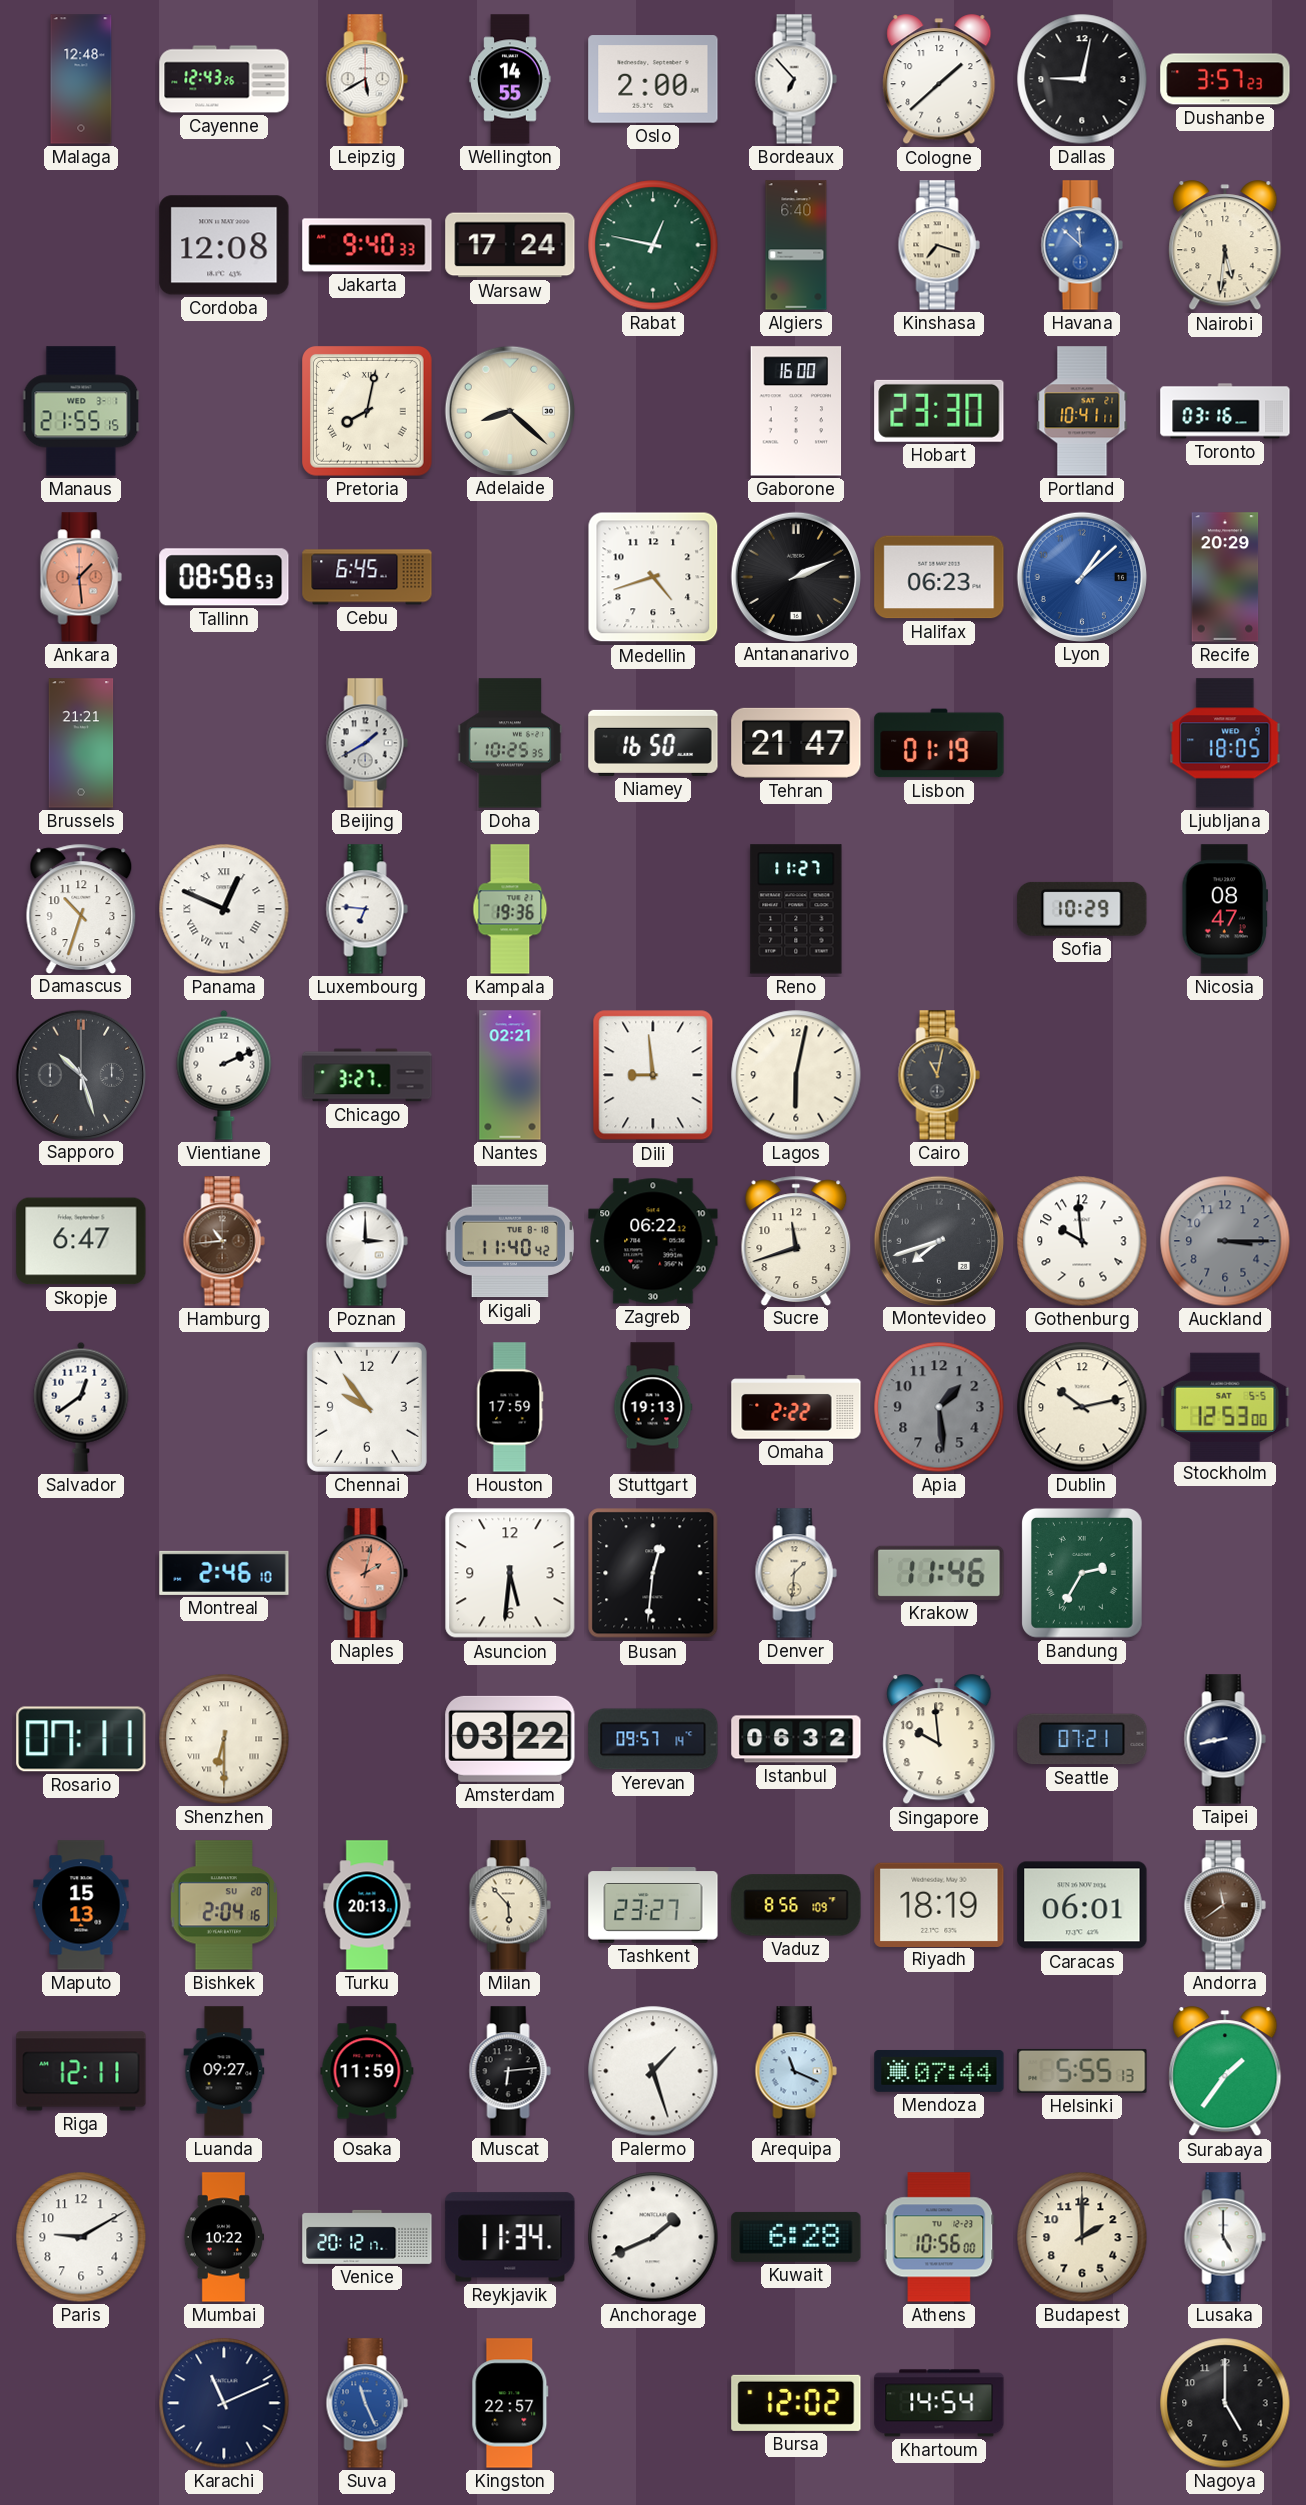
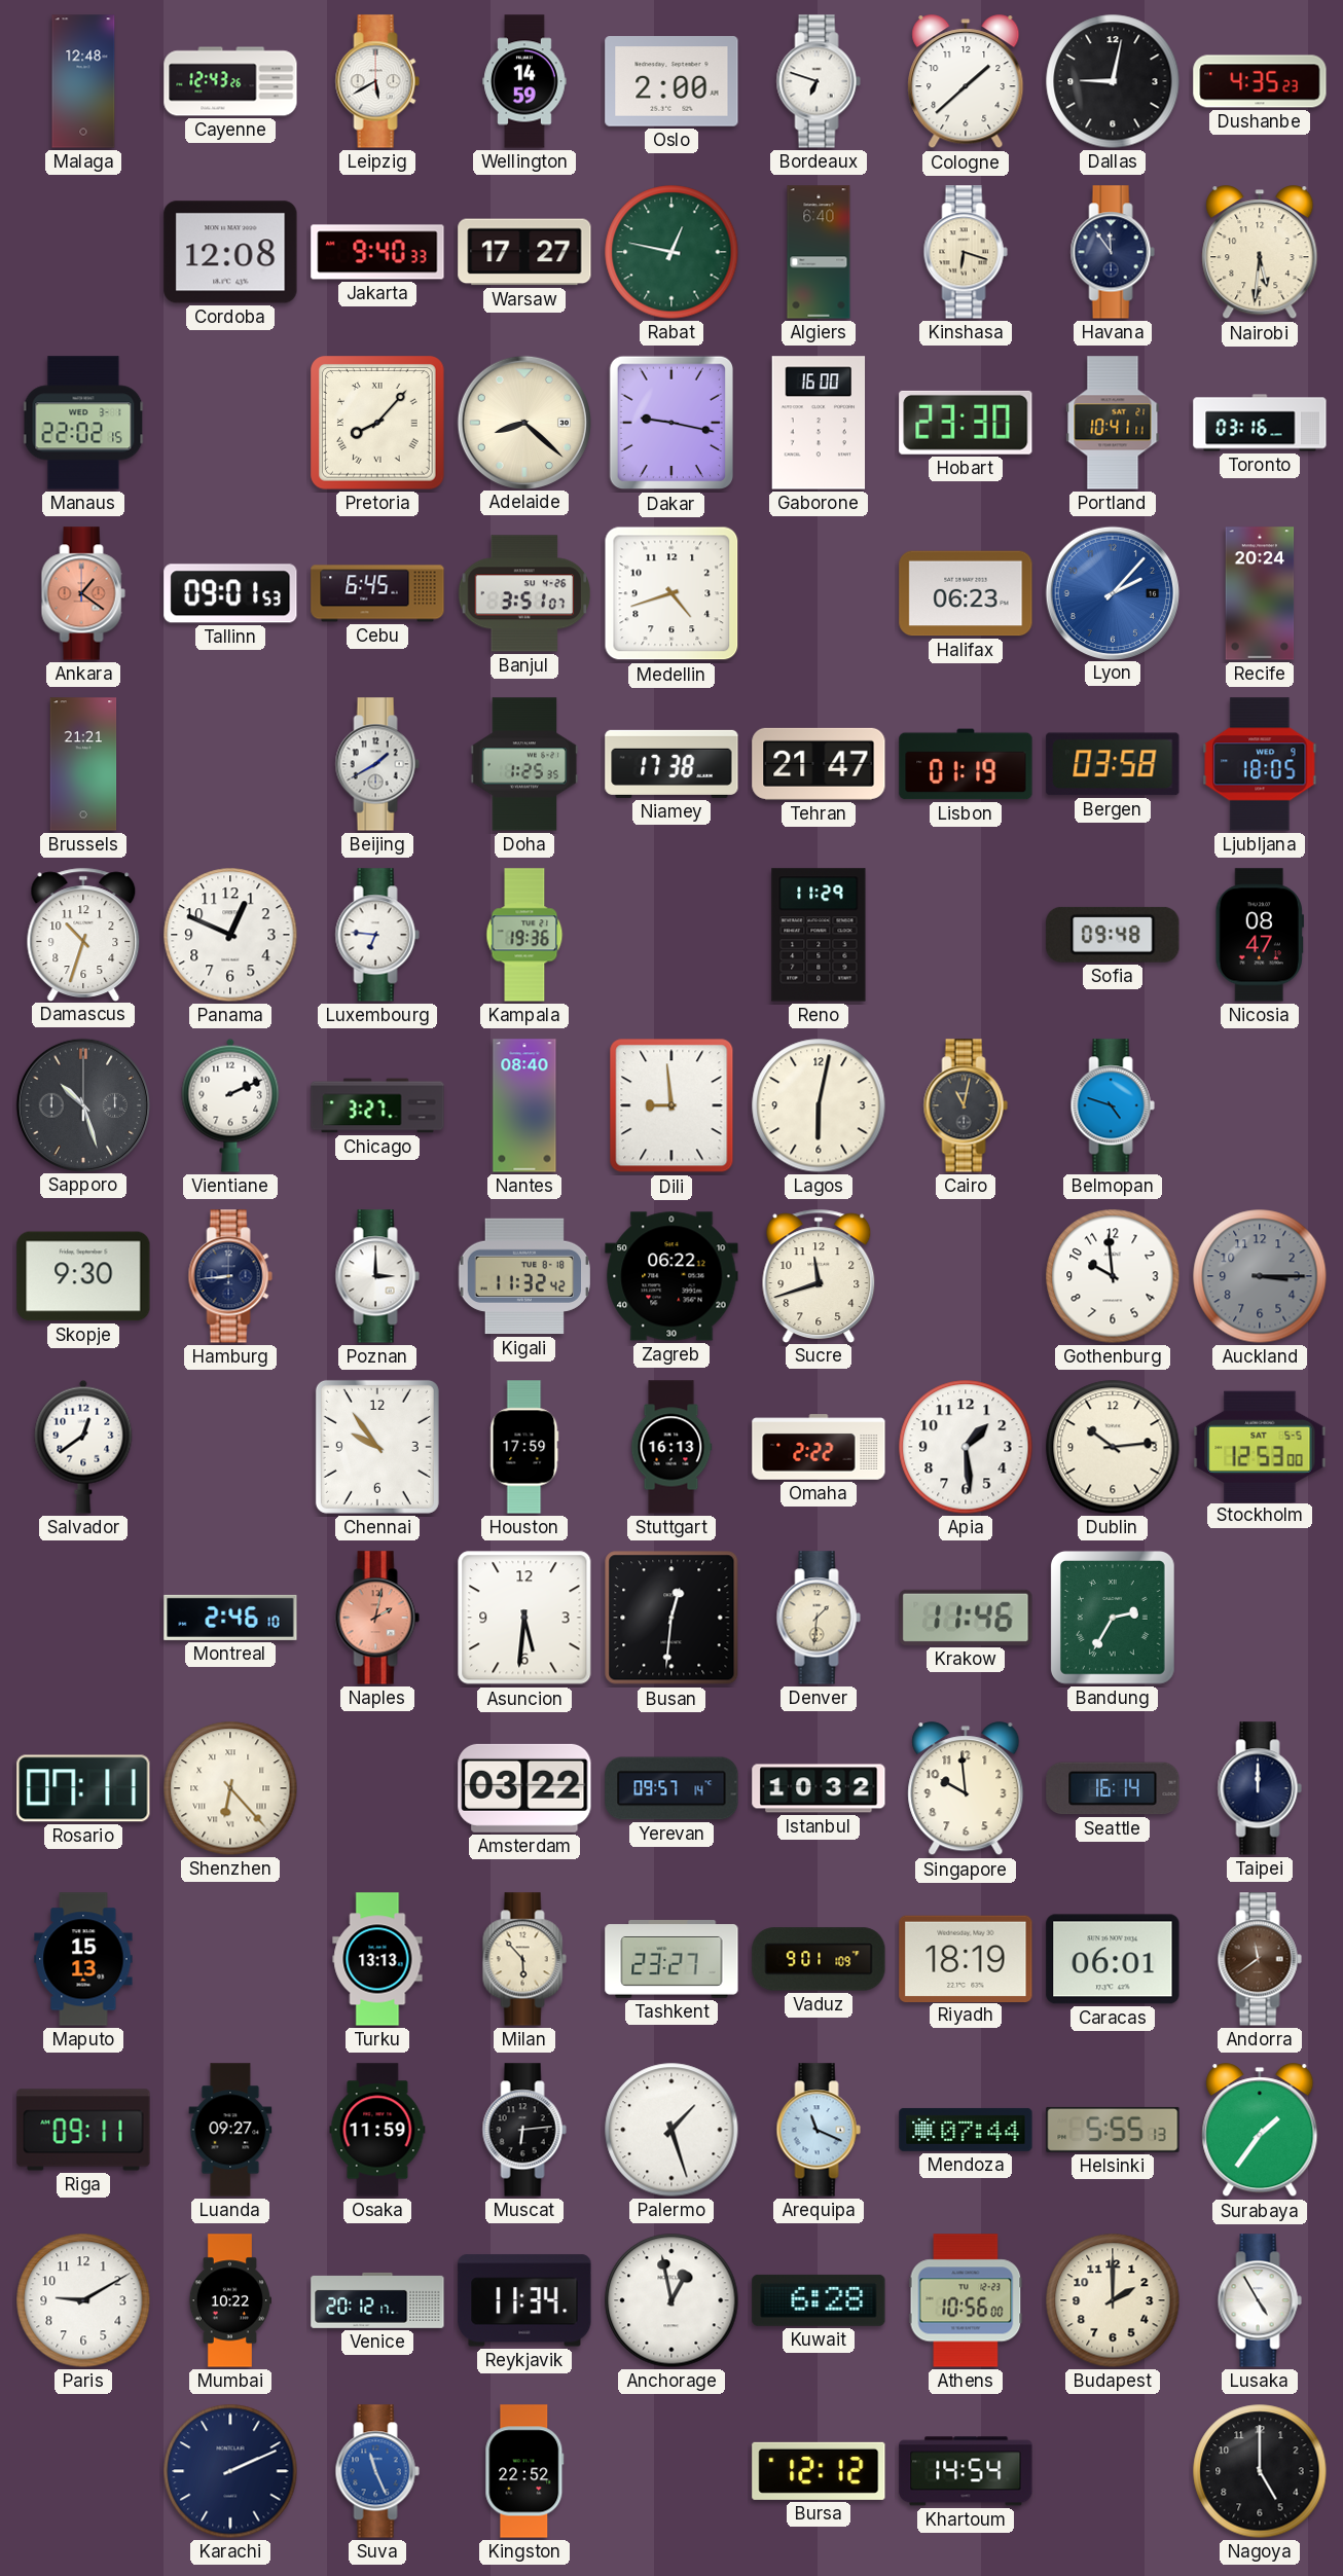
Wellington: 14:55 -> 14:59 (524, 81)
Bordeaux: 6:53 -> 6:48 (819, 81)
Dushanbe: 3:57 -> 4:35 (1260, 81)
Warsaw: 17:24 -> 17:27 (524, 252)
Kinshasa: 7:18 -> 6:18 (966, 252)
Havana: 11:52 -> 11:54 (1113, 252)
Havana dial: blue -> navy (1113, 252)
Manaus: 21:55 -> 22:02 (83, 423)
Pretoria: 8:02 -> 8:07 (378, 424)
Dakar: none -> 9:17 (670, 423)
Ankara: 1:29 -> 1:21 (83, 593)
Tallinn: 08:58 -> 09:01 (230, 593)
Banjul: none -> 3:51 (524, 593)
Antananarivo: 2:11 -> none (795, 576)
Lyon: 1:08 -> 2:07 (1112, 592)
Recife: 20:29 -> 20:24 (1260, 593)
Doha: 10:25 -> 1:25 (524, 764)
Niamey: 16:50 -> 17:38 (671, 764)
Bergen: none -> 03:58 (1113, 764)
Panama numerals: Roman -> Arabic (230, 935)
Reno: 11:27 -> 11:29 (819, 935)
Sofia: 10:29 -> 09:48 (1113, 935)
Nantes: 02:21 -> 08:40 (524, 1105)
Belmopan: none -> 4:48 (1113, 1105)
Skopje: 6:47 -> 9:30 (83, 1276)
Hamburg: 10:44 -> 8:44 (230, 1276)
Hamburg dial: brown -> navy (230, 1276)
Kigali: 11:40 -> 11:32 (523, 1276)
Montevideo: 7:42 -> none (938, 1240)
Stuttgart: 19:13 -> 16:13 (671, 1447)
Apia dial: grey -> white (966, 1447)
Dublin: 10:13 -> 10:14 (1113, 1447)
Shenzhen: 6:30 -> 6:23 (230, 1788)
Istanbul: 06:32 -> 10:32 (819, 1788)
Seattle: 07:21 -> 16:14 (1113, 1788)
Taipei: 8:43 -> 12:00 (1260, 1788)
Bishkek: 2:04 -> none (224, 1905)
Turku: 20:13 -> 13:13 (377, 1959)
Vaduz: 8:56 -> 9:01 (819, 1959)
Riga: 12:11 -> 09:11 (83, 2130)
Anchorage: 1:41 -> 12:58 (671, 2300)
Lusaka: 5:00 -> 4:55 (1260, 2300)
Karachi: 11:11 -> 2:11 (230, 2471)
Kingston: 22:57 -> 22:52 (524, 2471)
Bursa: 12:02 -> 12:12 (819, 2471)
